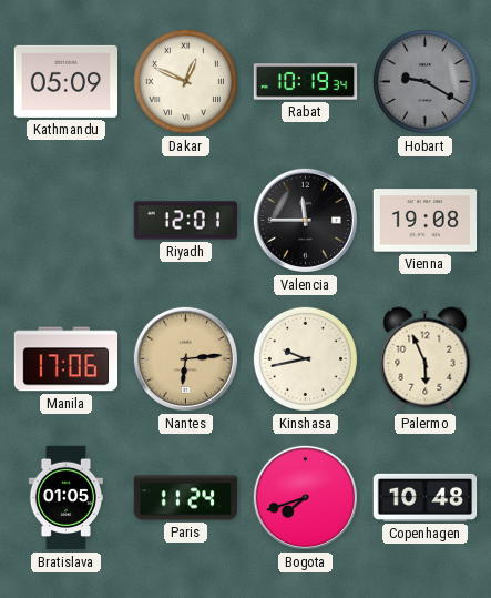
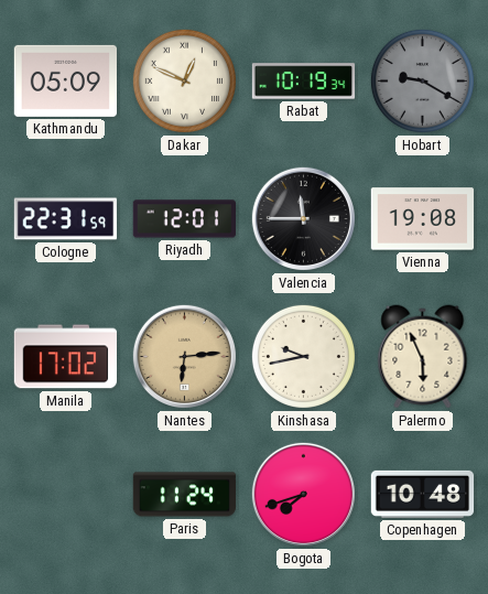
Cologne: none -> 22:31 (66, 219)
Manila: 17:06 -> 17:02 (66, 357)
Bratislava: 01:05 -> none (65, 498)
